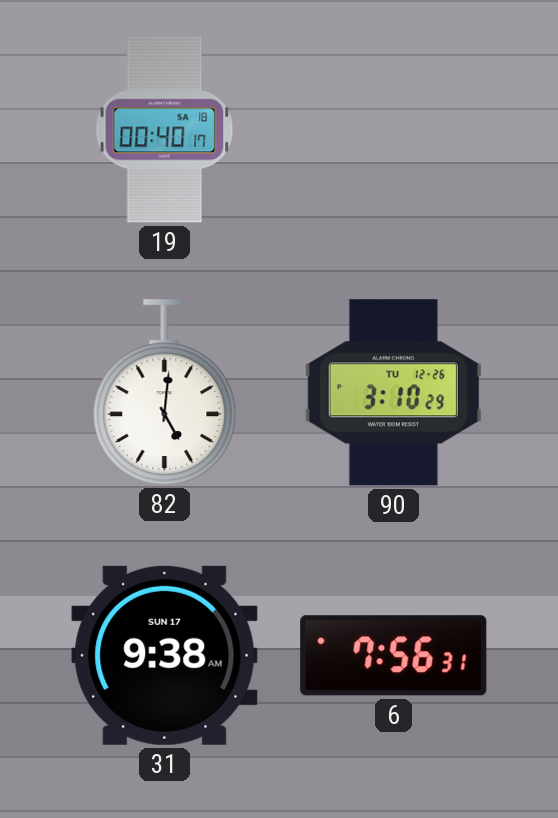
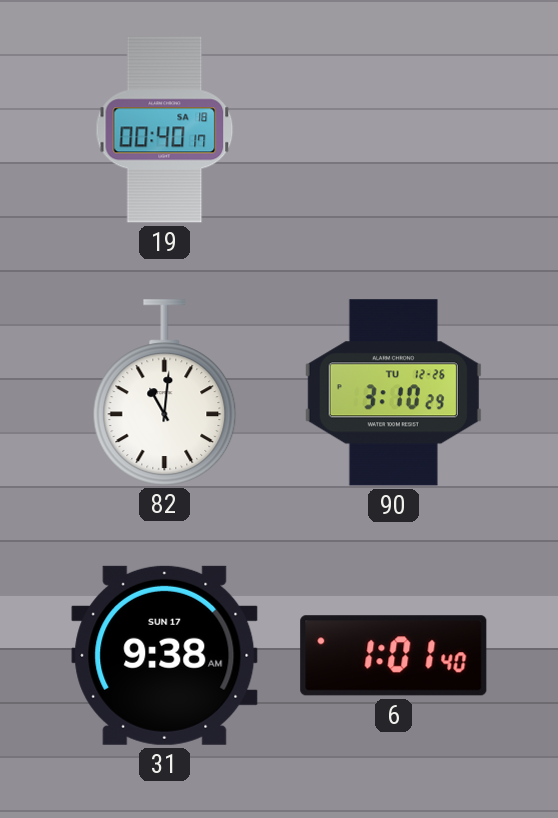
82: 5:01 -> 11:01 (165, 392)
6: 7:56 -> 1:01 (394, 656)
